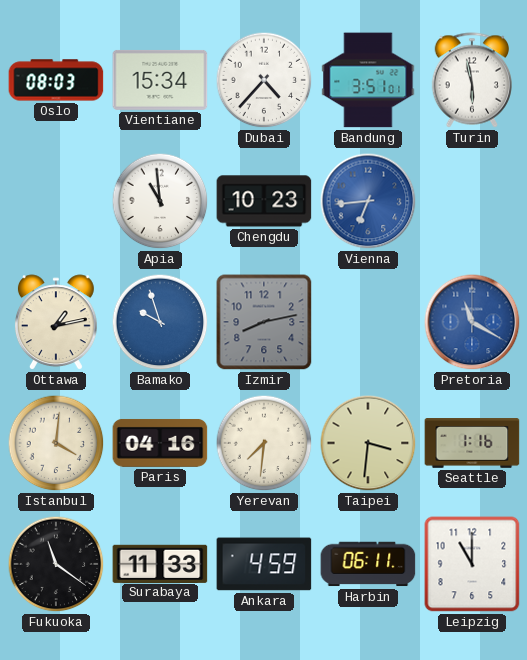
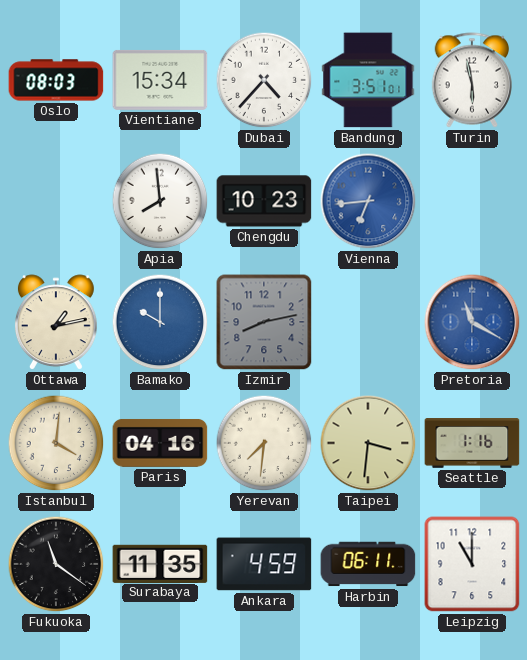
Apia: 10:59 -> 7:59 (160, 201)
Bamako: 9:57 -> 10:00 (160, 322)
Surabaya: 11:33 -> 11:35 (160, 563)
